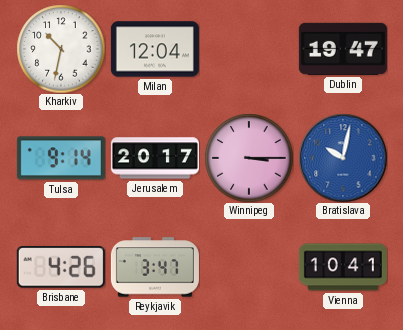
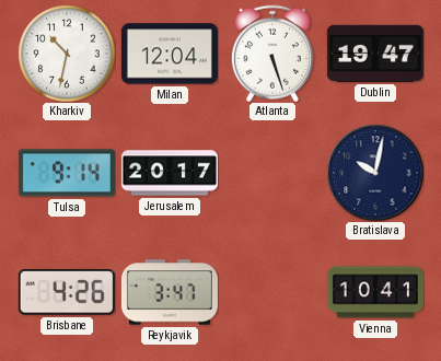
Atlanta: none -> 5:27 (272, 54)
Winnipeg: 3:15 -> none (249, 158)
Bratislava dial: blue -> navy (375, 173)
